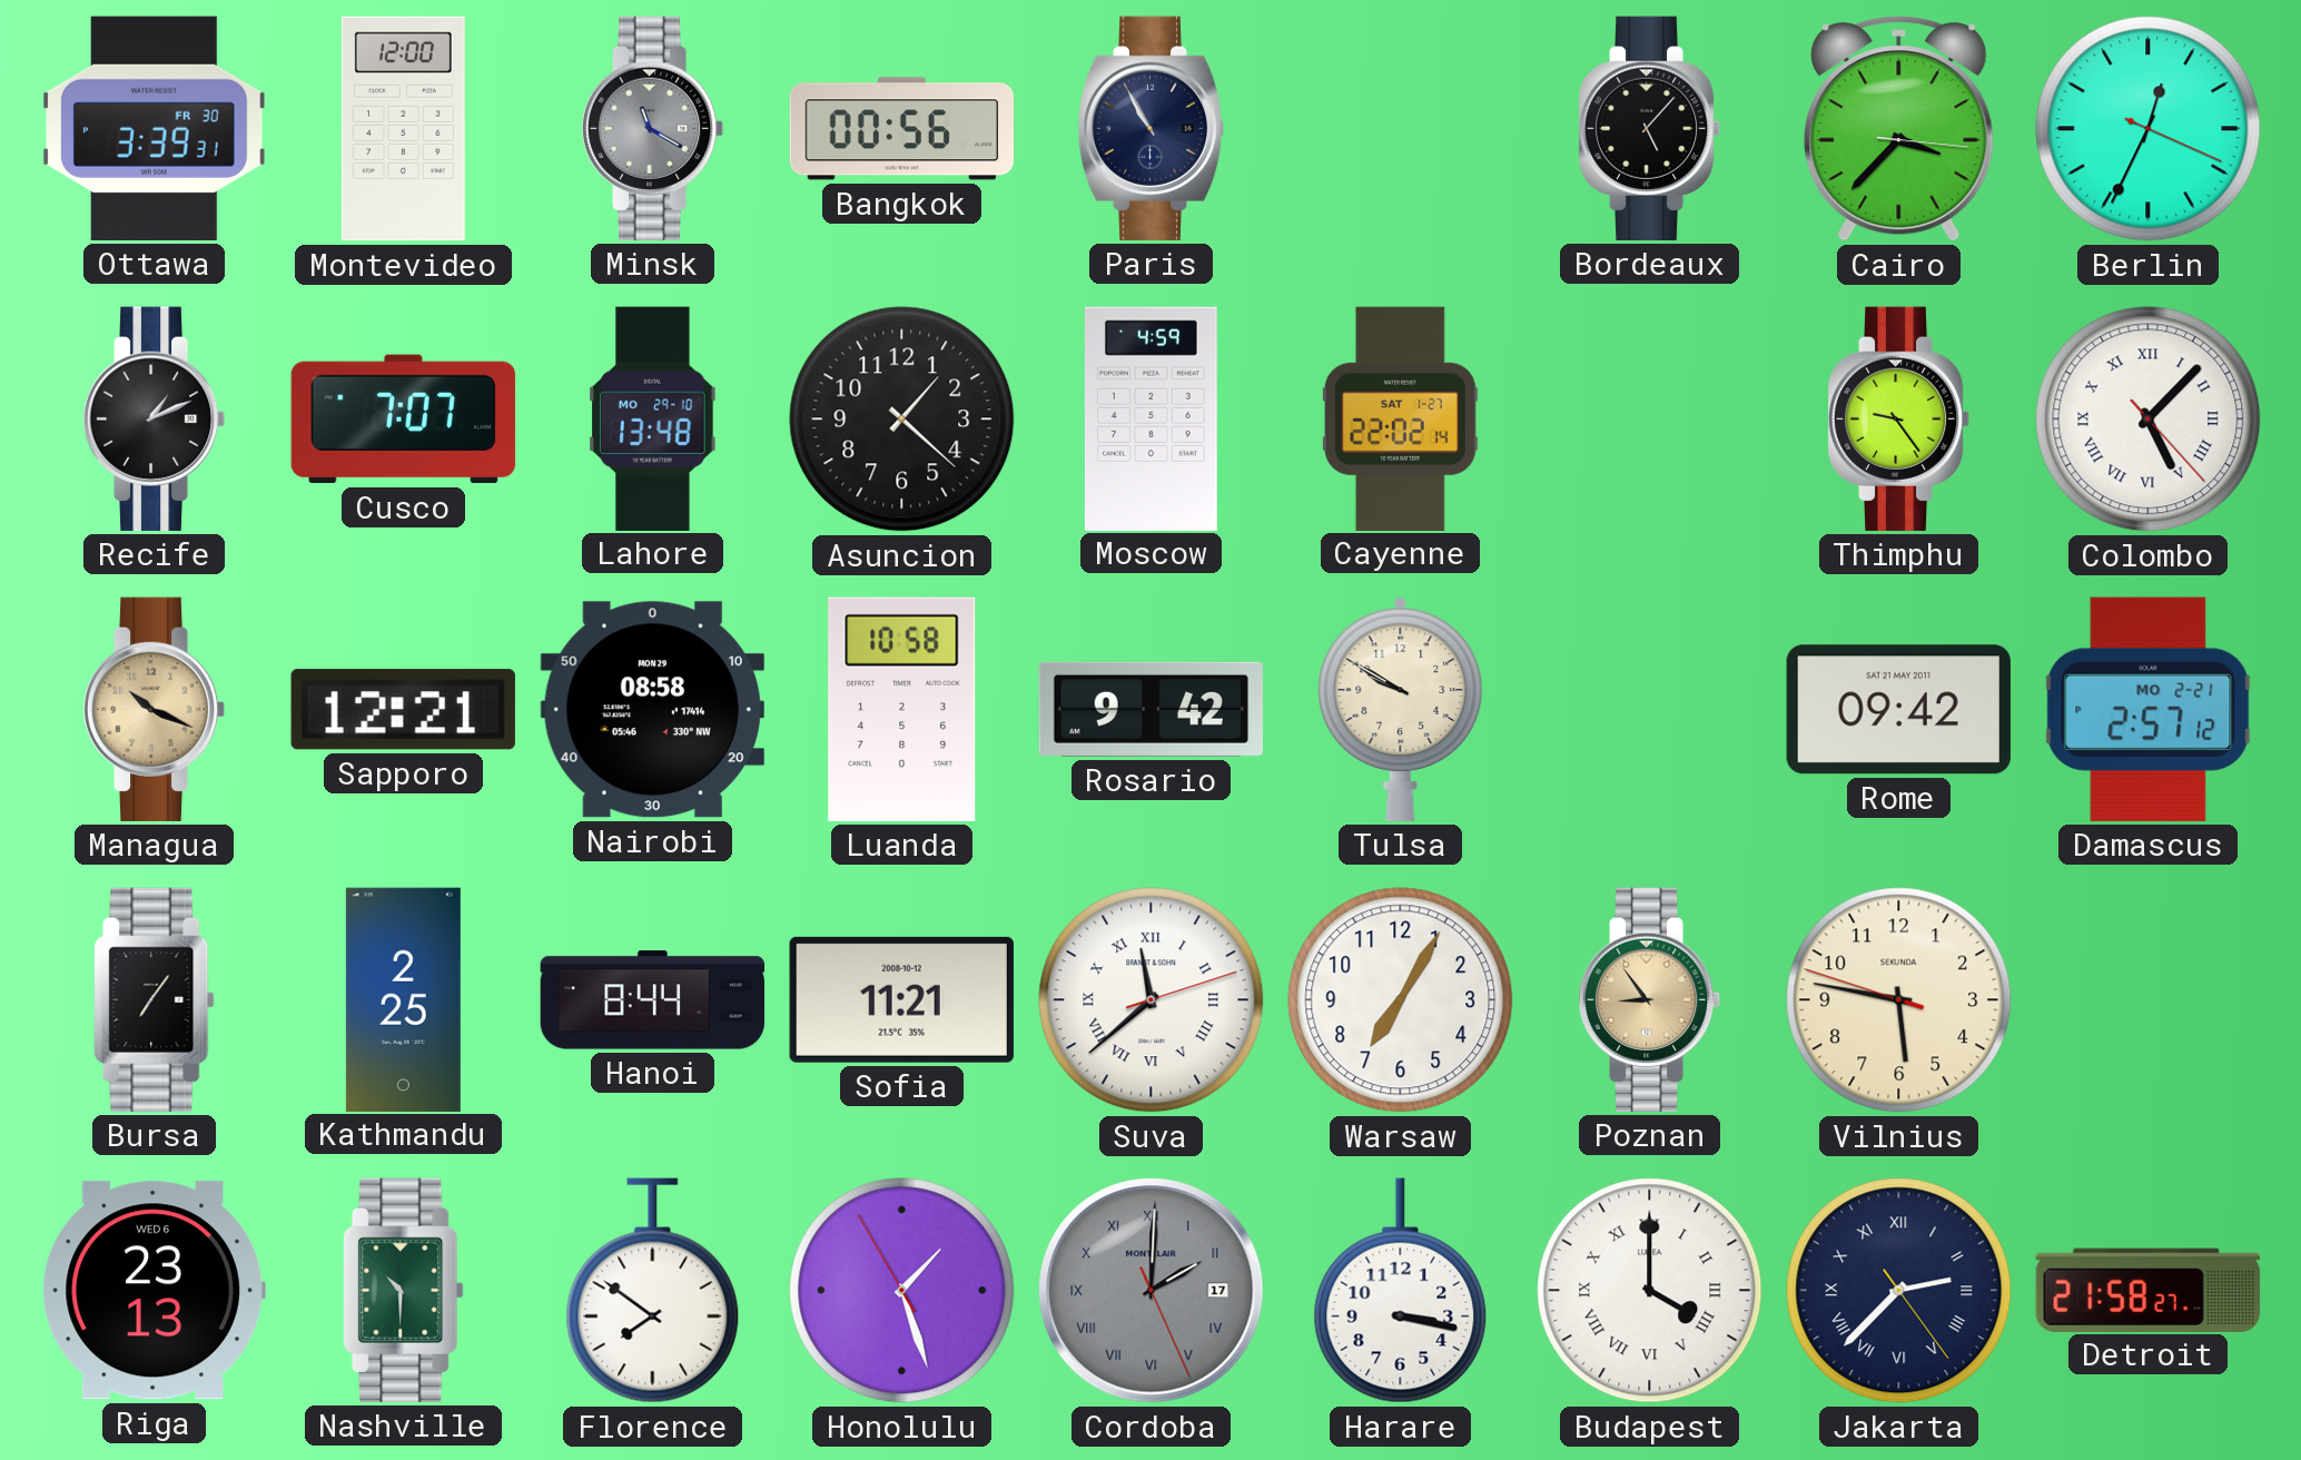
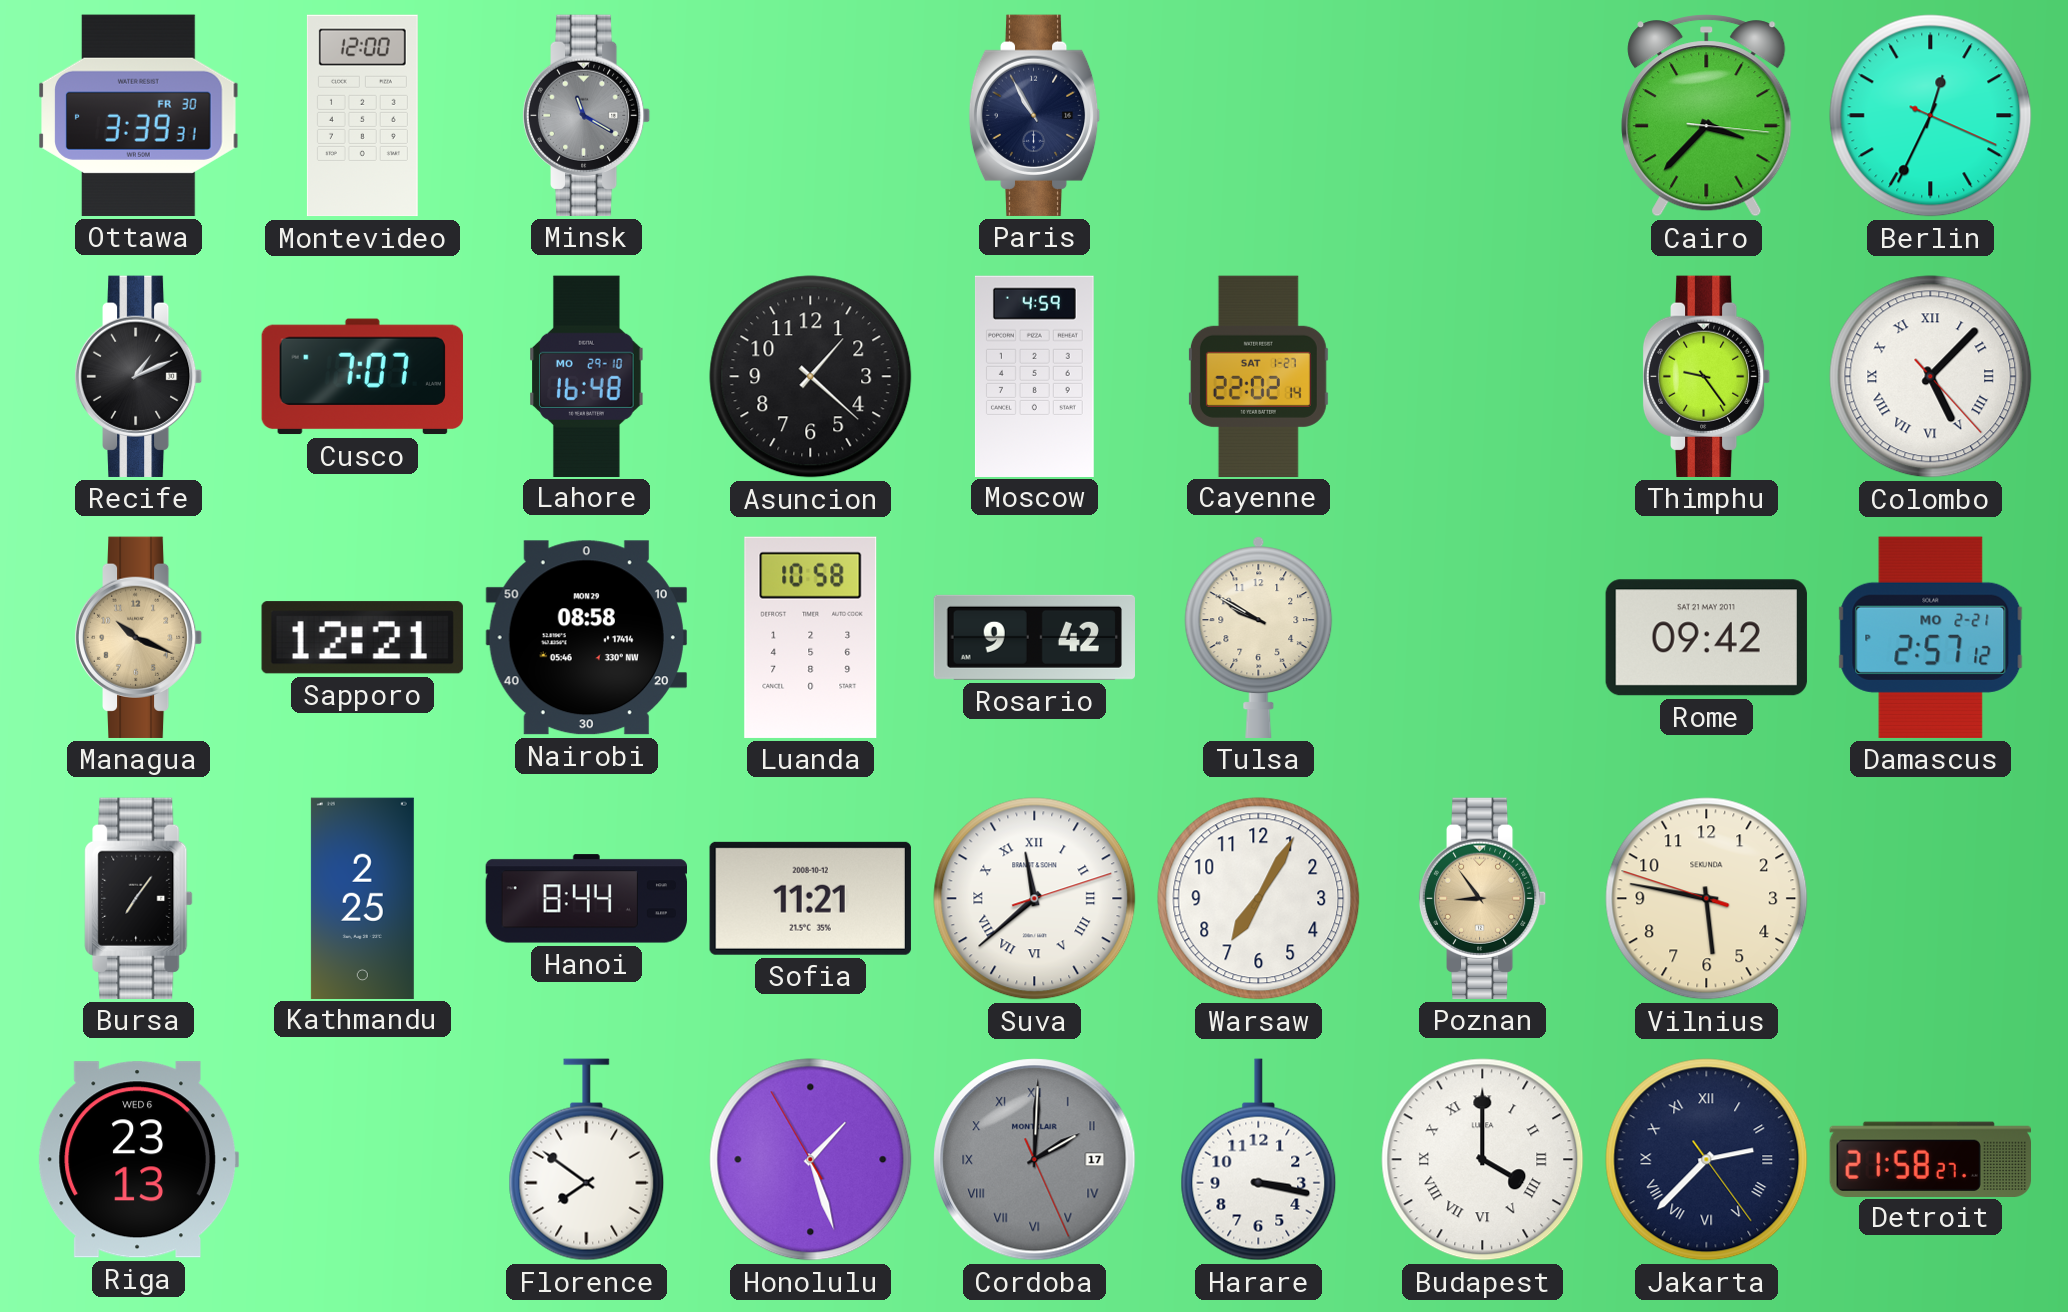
Bangkok: 00:56 -> none (901, 129)
Bordeaux: 5:07 -> none (1650, 128)
Lahore: 13:48 -> 16:48 (587, 376)
Nashville: 10:30 -> none (404, 1290)
